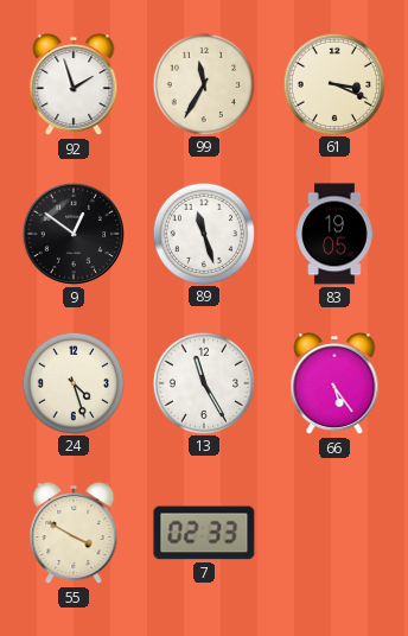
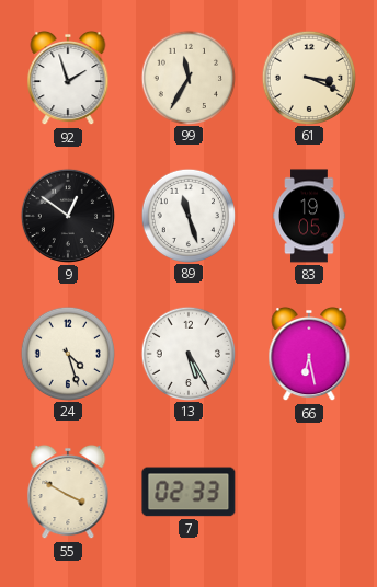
13: 11:25 -> 5:25 (187, 353)
66: 5:24 -> 6:28 (309, 354)
